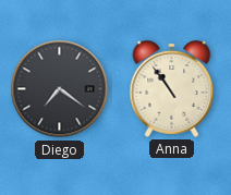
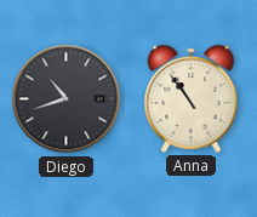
Diego: 7:21 -> 10:42 (67, 99)
